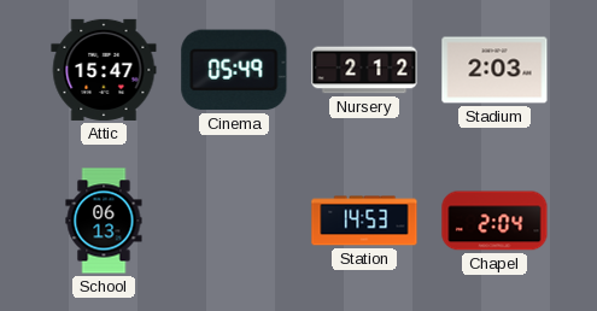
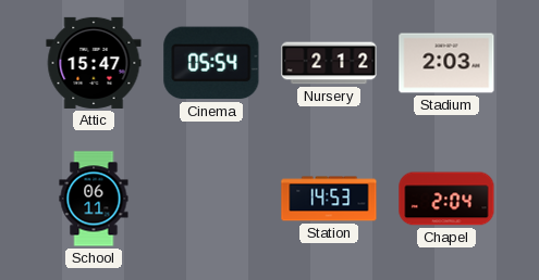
Cinema: 05:49 -> 05:54 (211, 63)
School: 06:13 -> 06:11 (94, 199)
